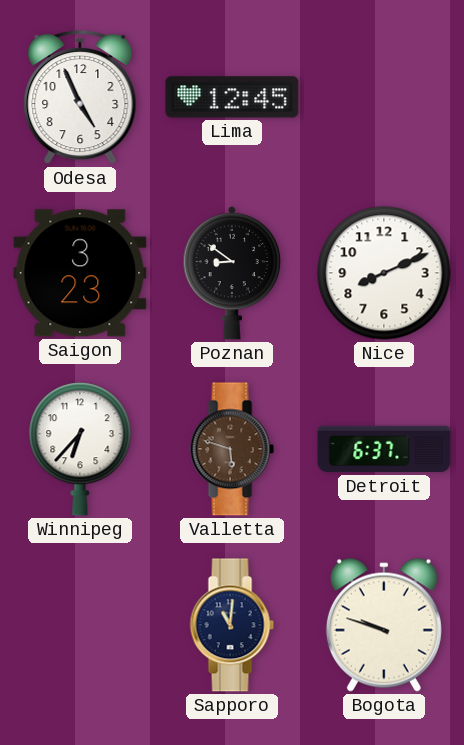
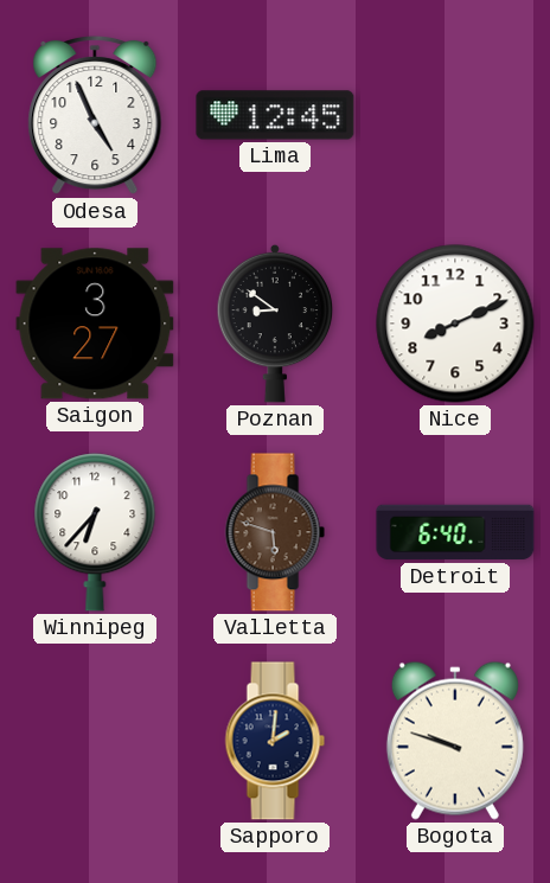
Saigon: 3:23 -> 3:27 (95, 324)
Detroit: 6:37 -> 6:40 (455, 532)
Sapporo: 11:01 -> 2:01 (275, 741)
